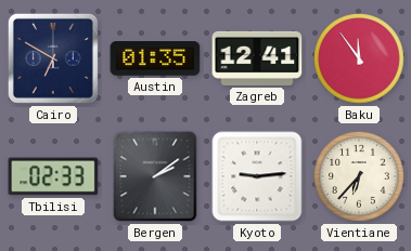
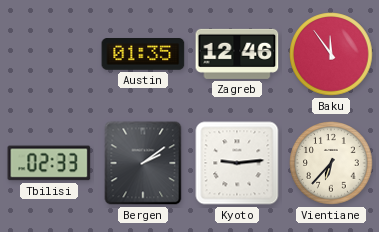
Cairo: 6:50 -> none (53, 58)
Zagreb: 12:41 -> 12:46 (237, 54)
